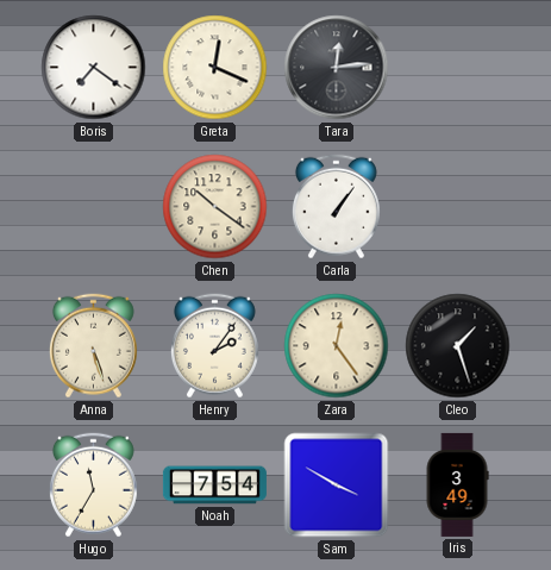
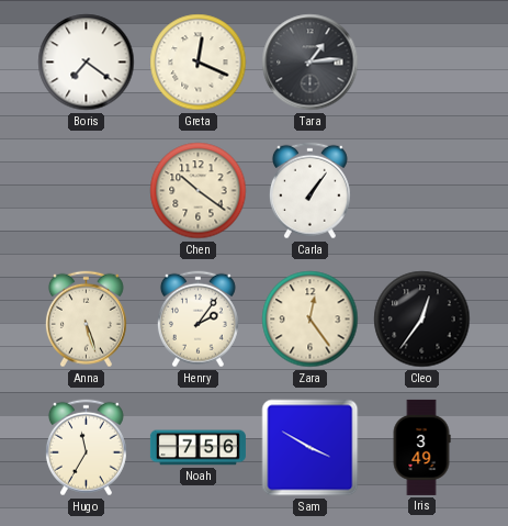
Tara: 12:14 -> 1:14 (311, 63)
Cleo: 1:27 -> 12:36 (422, 320)
Noah: 7:54 -> 7:56 (197, 448)
